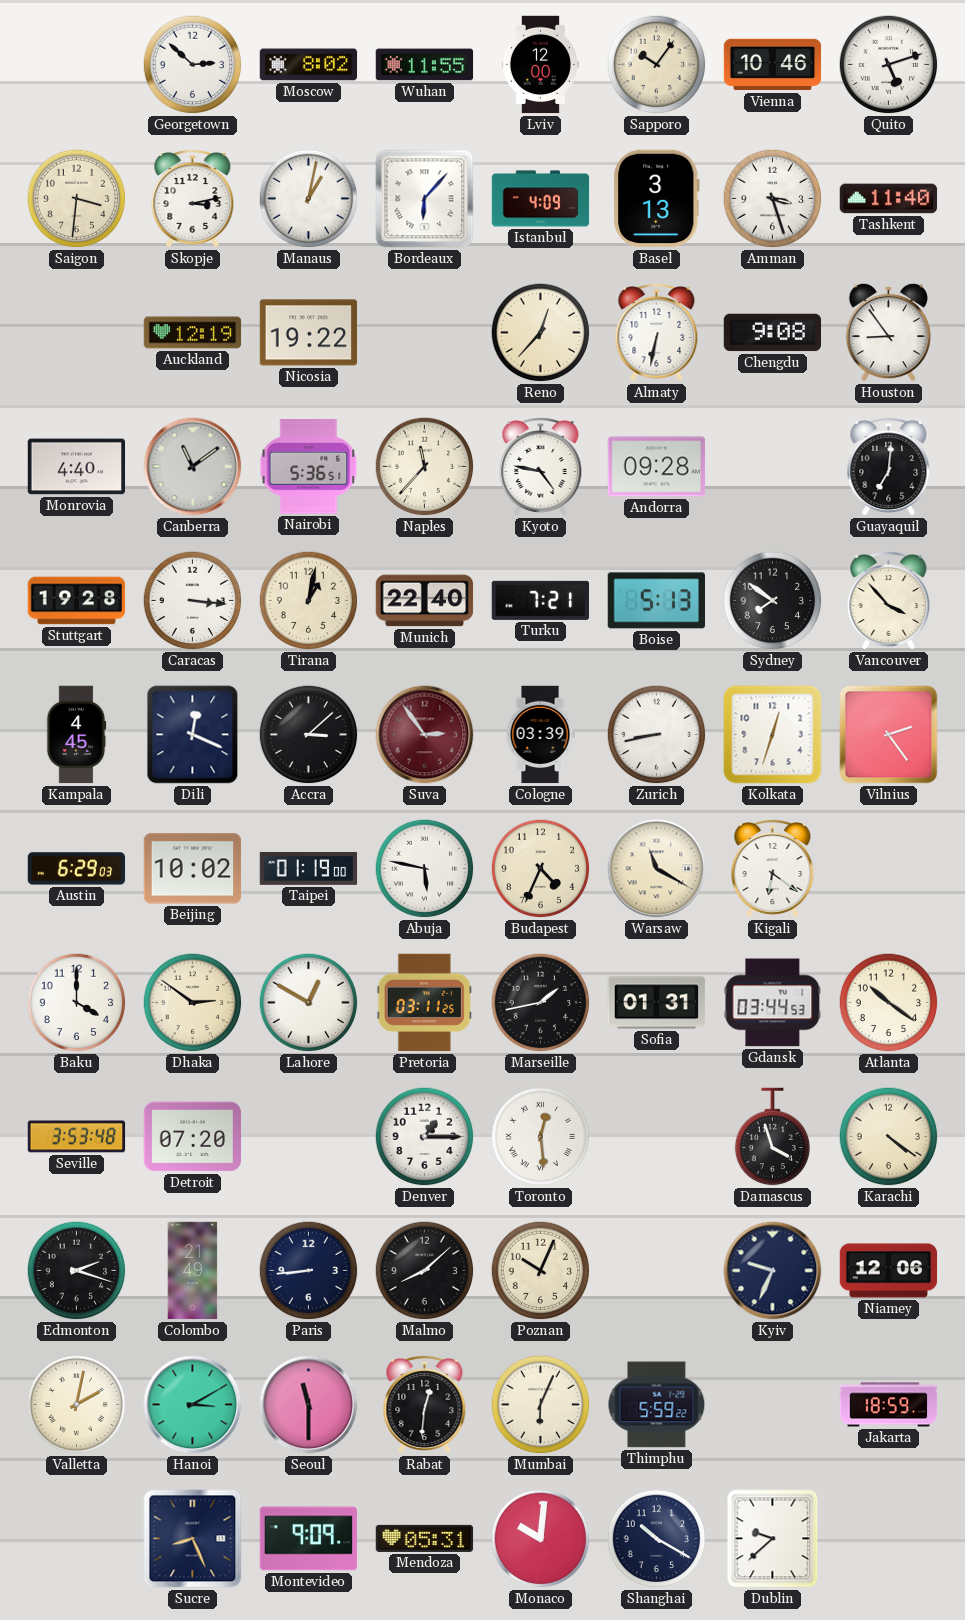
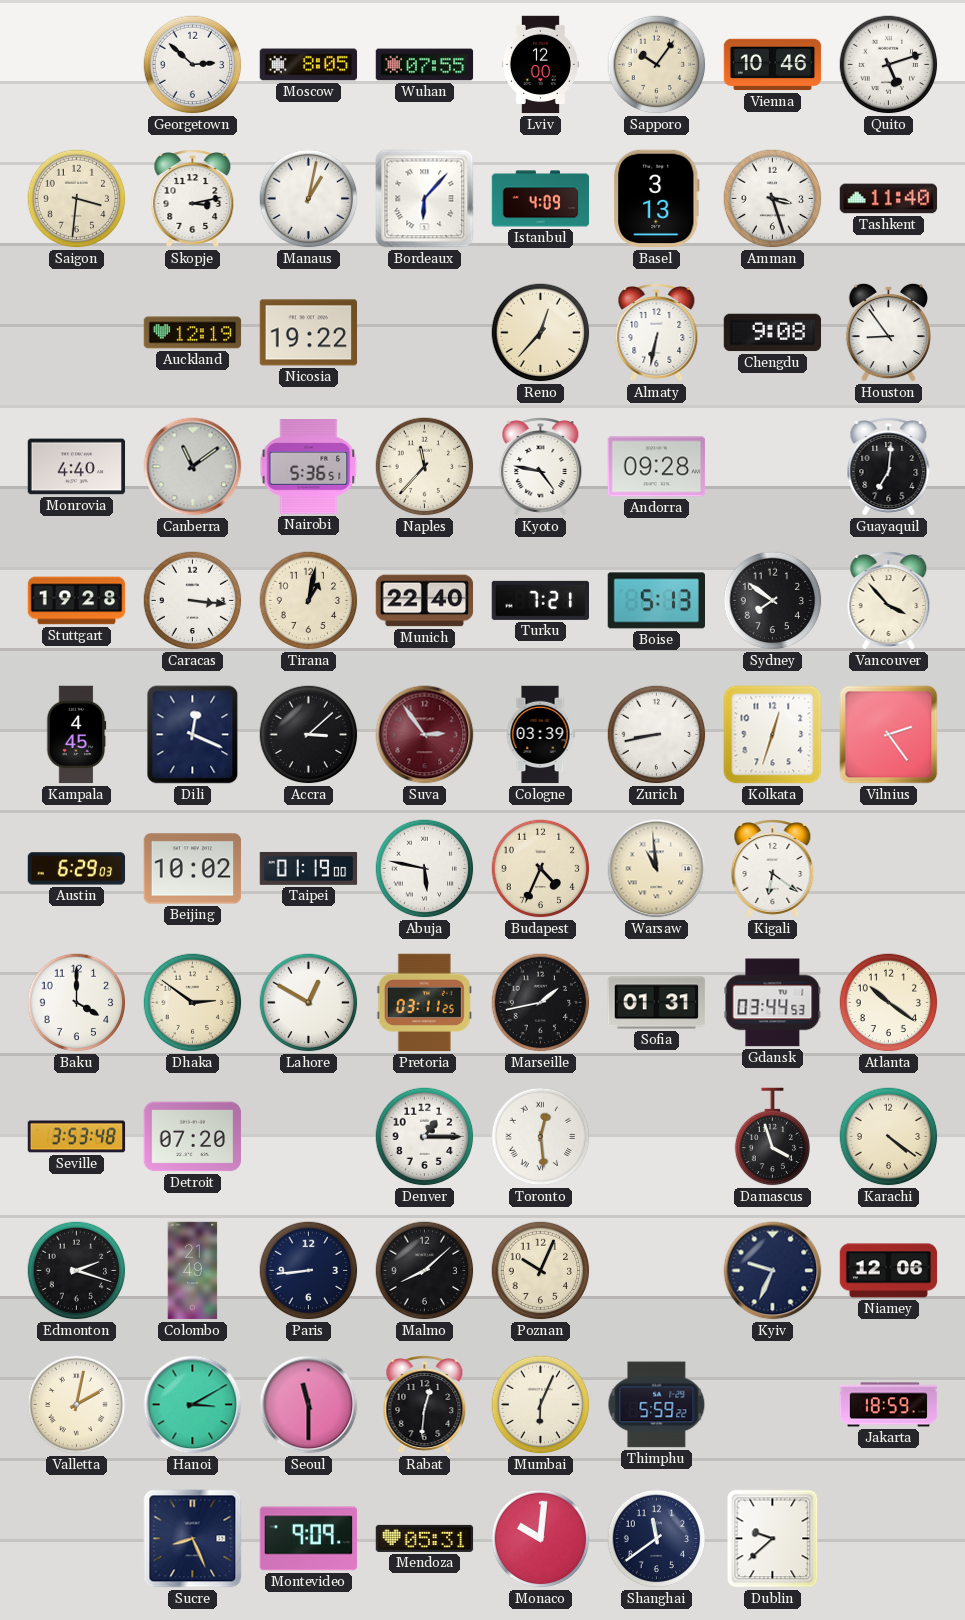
Moscow: 8:02 -> 8:05 (309, 65)
Wuhan: 11:55 -> 07:55 (425, 65)
Warsaw: 11:20 -> 10:59 (657, 869)
Shanghai: 10:20 -> 11:39 (657, 1539)
